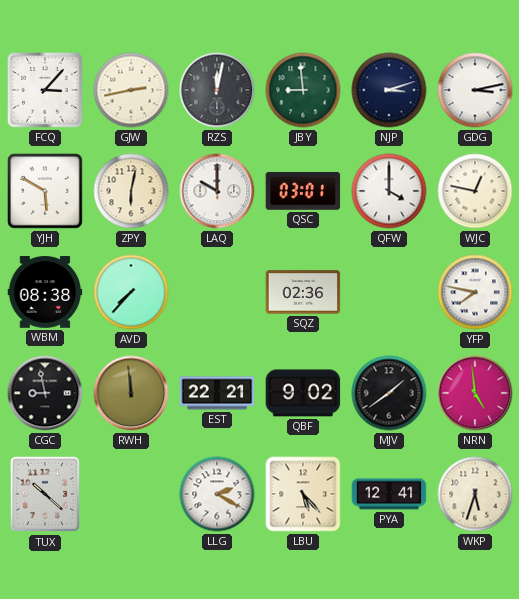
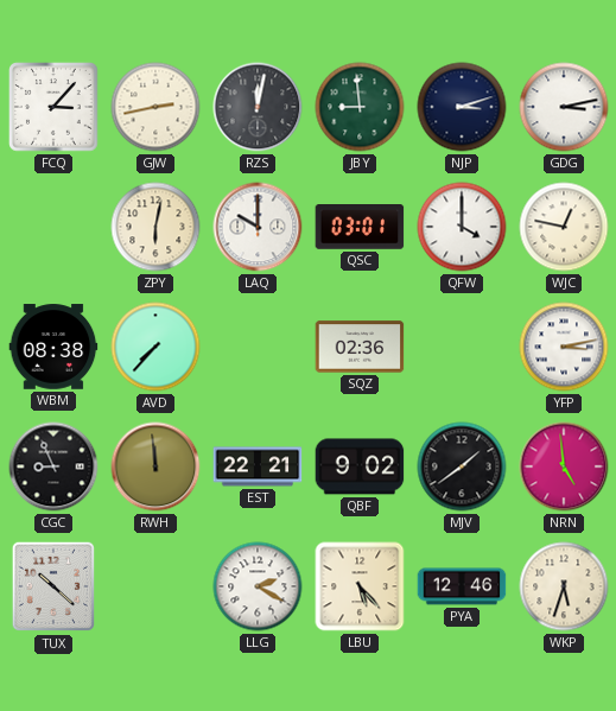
YJH: 5:50 -> none (45, 191)
YFP: 7:47 -> 3:13 (564, 347)
CGC: 8:58 -> 8:56 (53, 466)
PYA: 12:41 -> 12:46 (462, 586)
